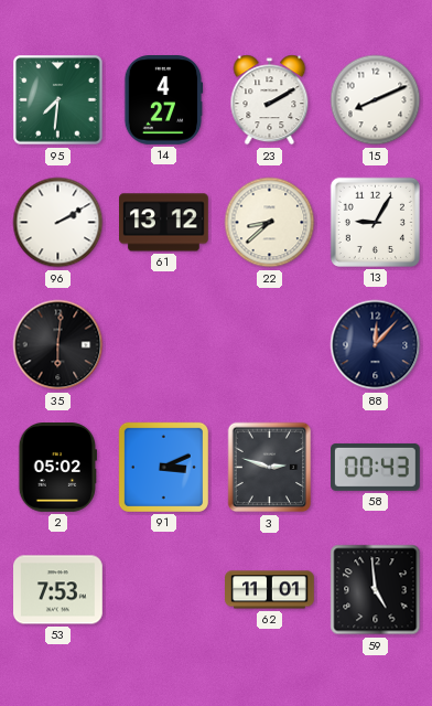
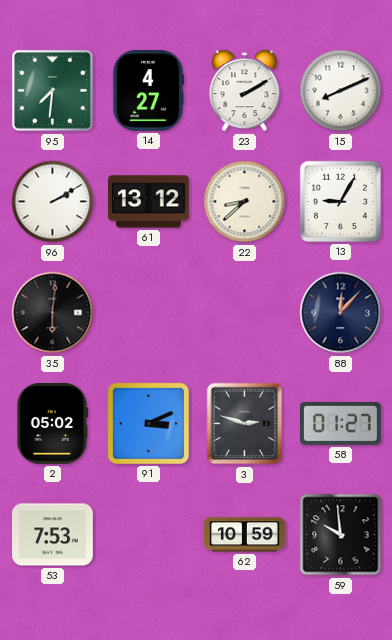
58: 00:43 -> 01:27 (341, 423)
62: 11:01 -> 10:59 (245, 535)
59: 4:59 -> 9:59 (341, 535)
